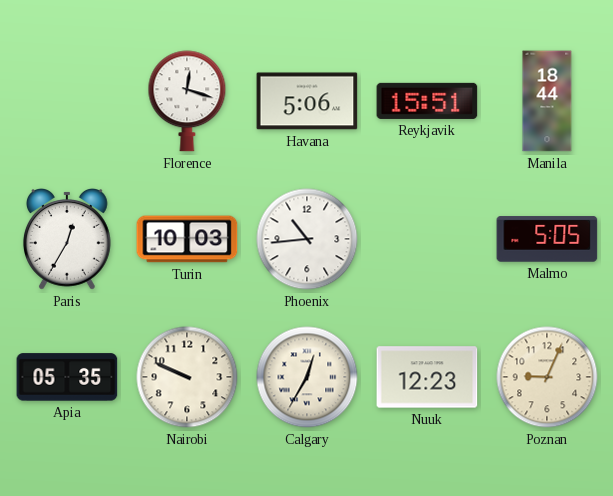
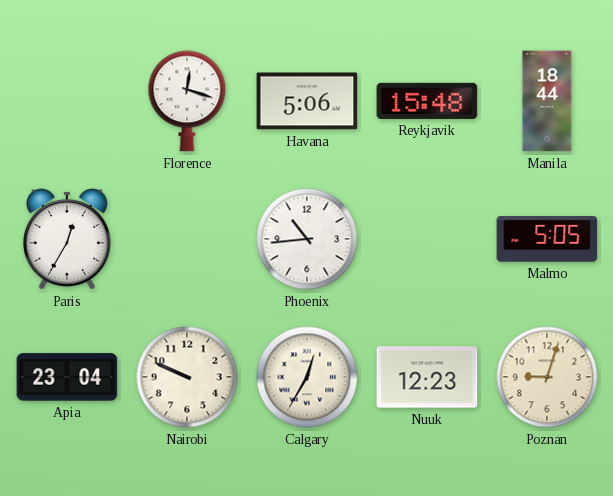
Reykjavik: 15:51 -> 15:48 (427, 101)
Turin: 10:03 -> none (187, 239)
Apia: 05:35 -> 23:04 (67, 377)
Poznan: 9:04 -> 9:03 (547, 377)
